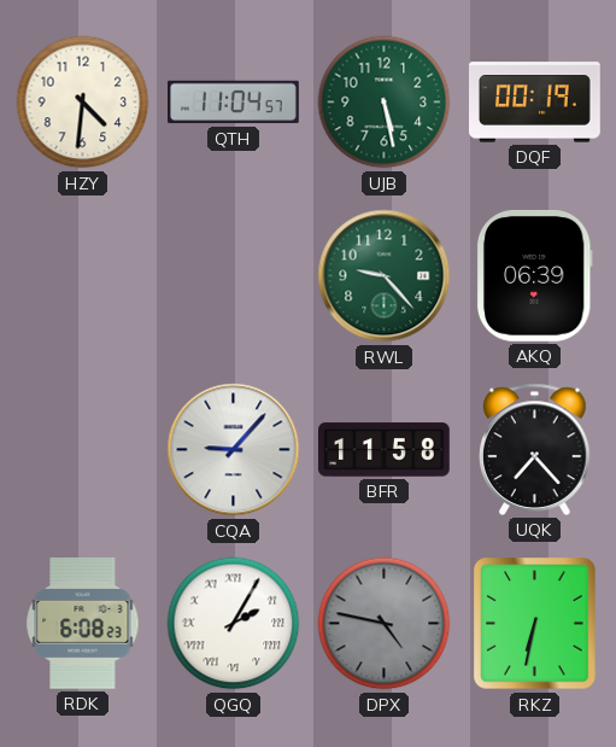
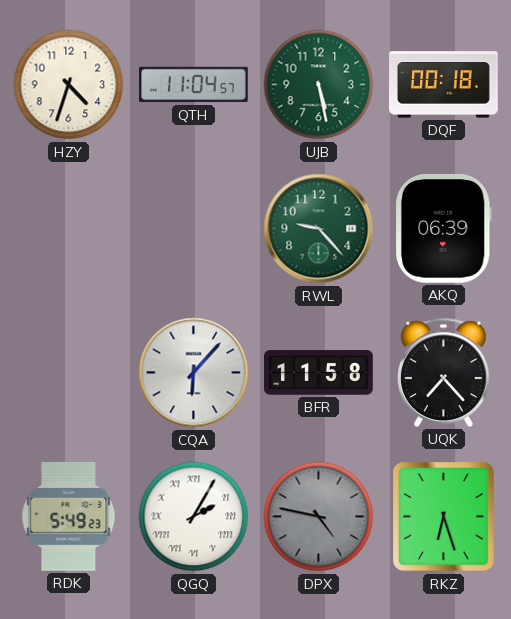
HZY: 4:31 -> 4:33 (69, 85)
DQF: 00:19 -> 00:18 (444, 85)
CQA: 9:07 -> 6:07 (194, 373)
RDK: 6:08 -> 5:49 (69, 517)
RKZ: 6:32 -> 6:27 (444, 517)
